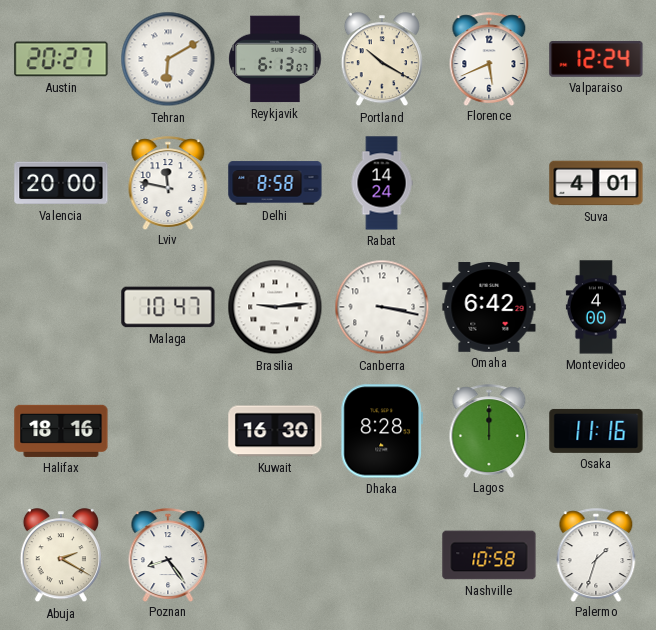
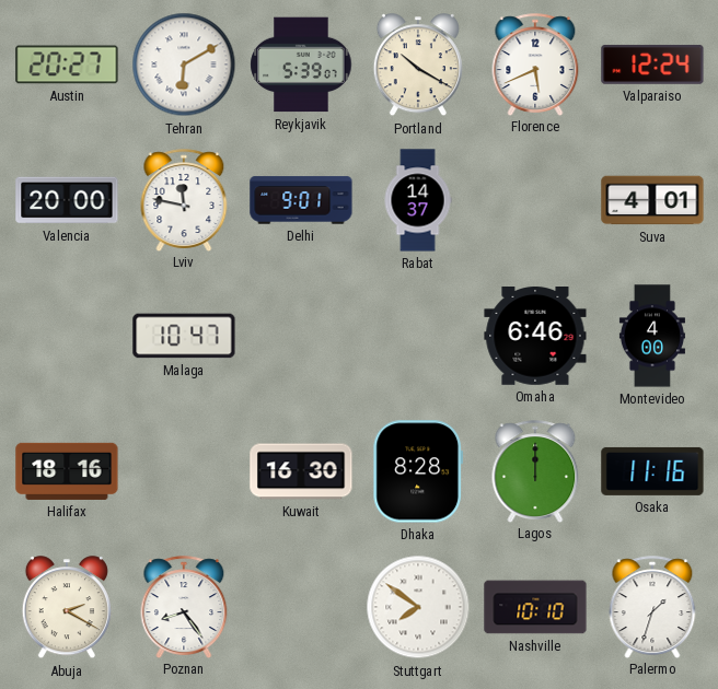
Reykjavik: 6:13 -> 5:39 (301, 65)
Delhi: 8:58 -> 9:01 (301, 200)
Rabat: 14:24 -> 14:37 (418, 200)
Brasilia: 9:14 -> none (275, 307)
Canberra: 3:17 -> none (382, 307)
Omaha: 6:42 -> 6:46 (535, 337)
Stuttgart: none -> 7:51 (418, 607)
Nashville: 10:58 -> 10:10 (535, 607)
